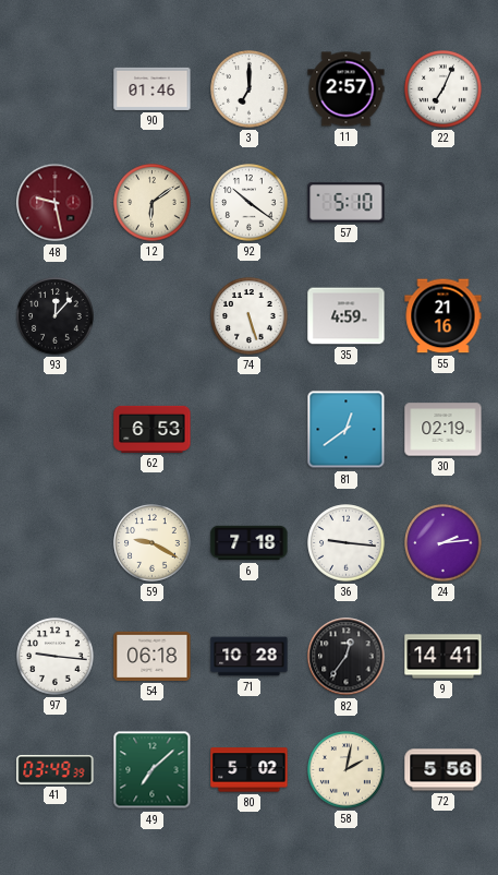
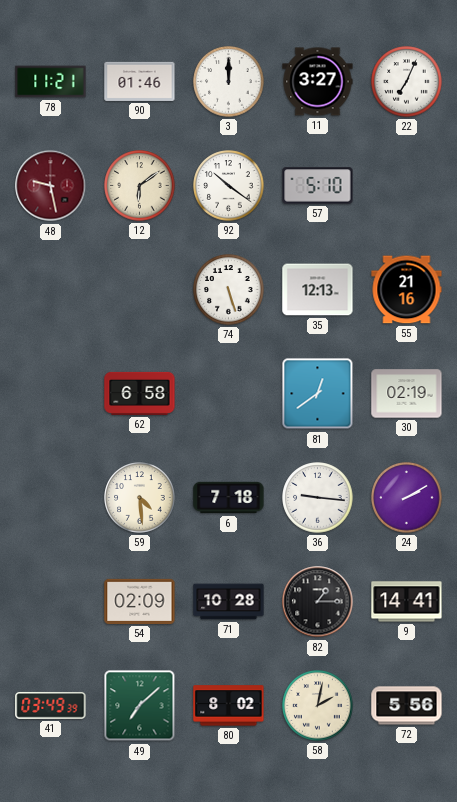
78: none -> 11:21 (51, 82)
3: 7:00 -> 12:00 (229, 82)
11: 2:57 -> 3:27 (318, 82)
93: 12:07 -> none (56, 316)
35: 4:59 -> 12:13 (318, 290)
62: 6:53 -> 6:58 (140, 393)
59: 9:20 -> 4:29 (140, 498)
24: 2:14 -> 2:10 (407, 498)
97: 9:16 -> none (56, 657)
54: 06:18 -> 02:09 (140, 601)
82: 12:36 -> 1:15 (318, 602)
80: 5:02 -> 8:02 (229, 706)
